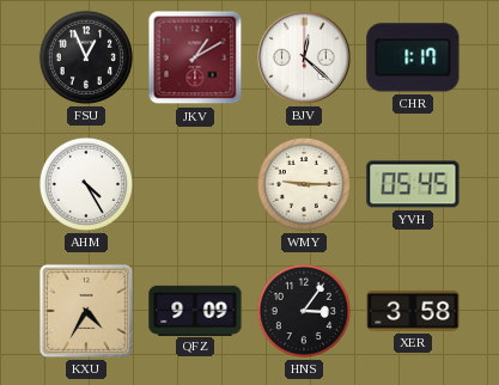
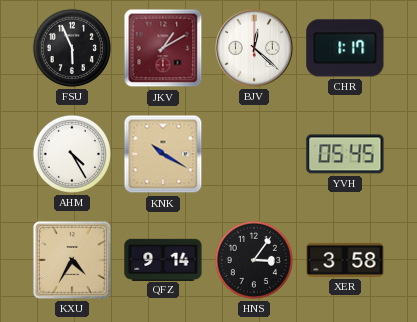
FSU: 12:56 -> 5:56 (72, 48)
KNK: none -> 10:20 (163, 154)
WMY: 9:15 -> none (304, 184)
QFZ: 9:09 -> 9:14 (163, 259)
